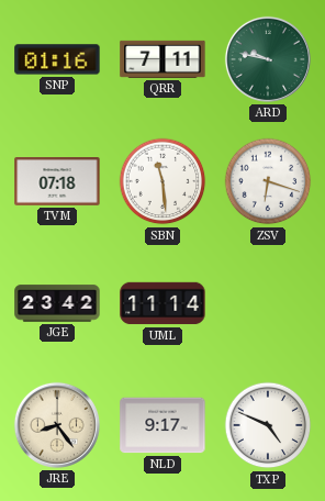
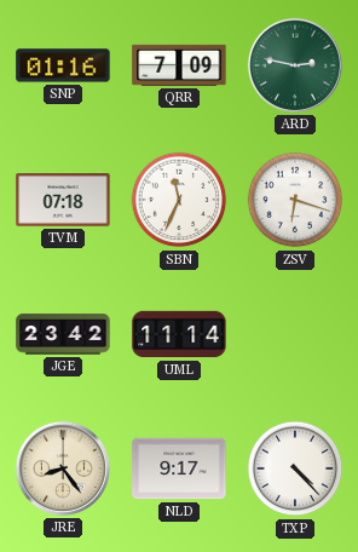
QRR: 7:11 -> 7:09 (179, 65)
ARD: 9:47 -> 2:47 (295, 65)
SBN: 11:29 -> 11:34 (179, 200)
TXP: 4:49 -> 4:23 (295, 468)
